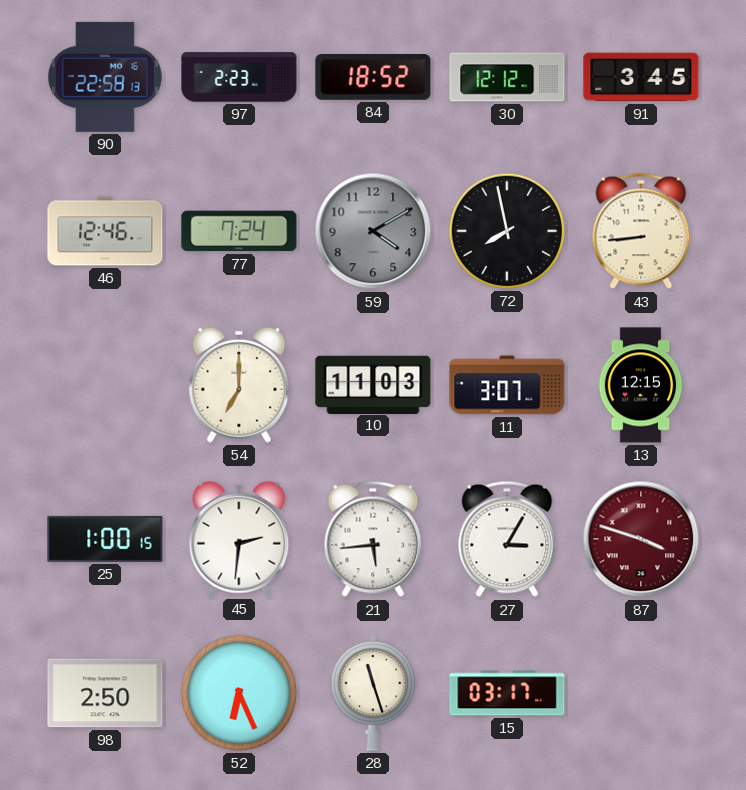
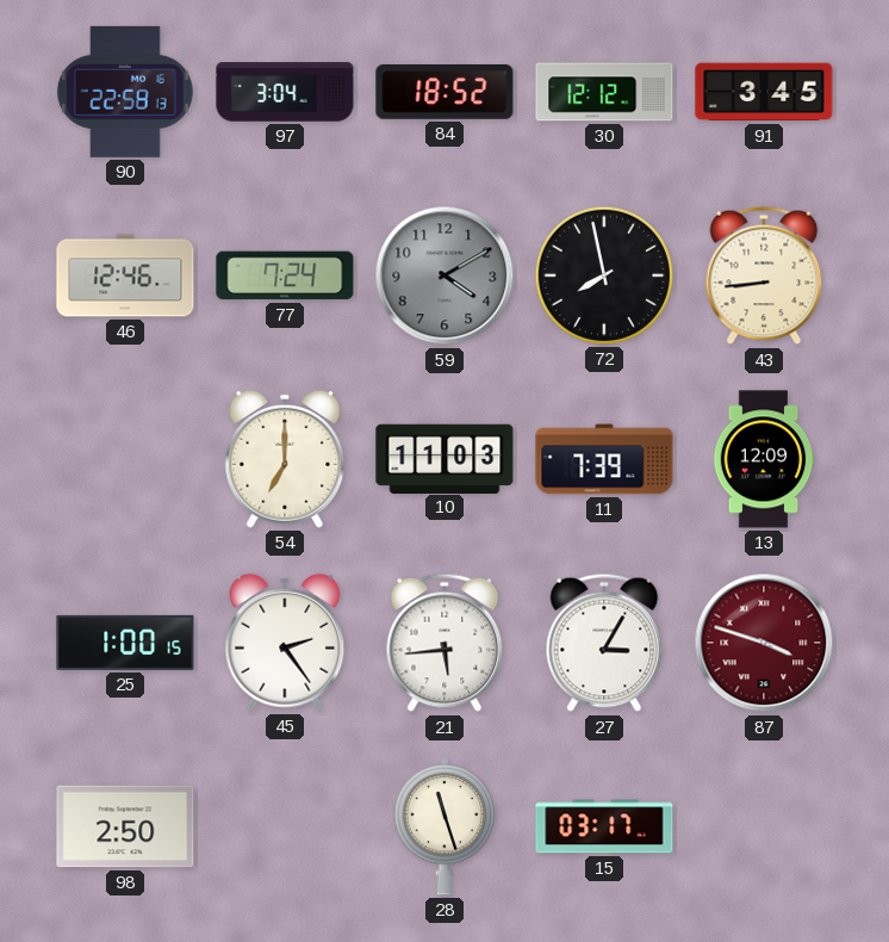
97: 2:23 -> 3:04 (285, 92)
11: 3:07 -> 7:39 (604, 459)
13: 12:15 -> 12:09 (764, 459)
45: 2:31 -> 2:24 (285, 643)
52: 6:26 -> none (239, 693)
